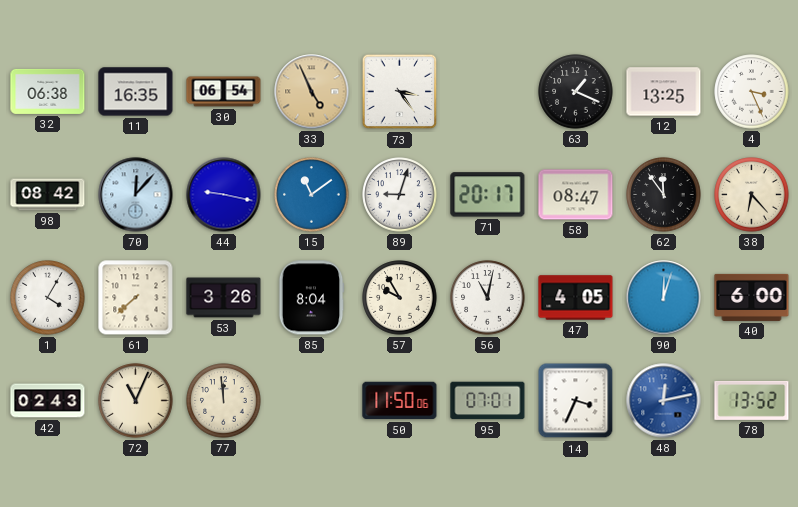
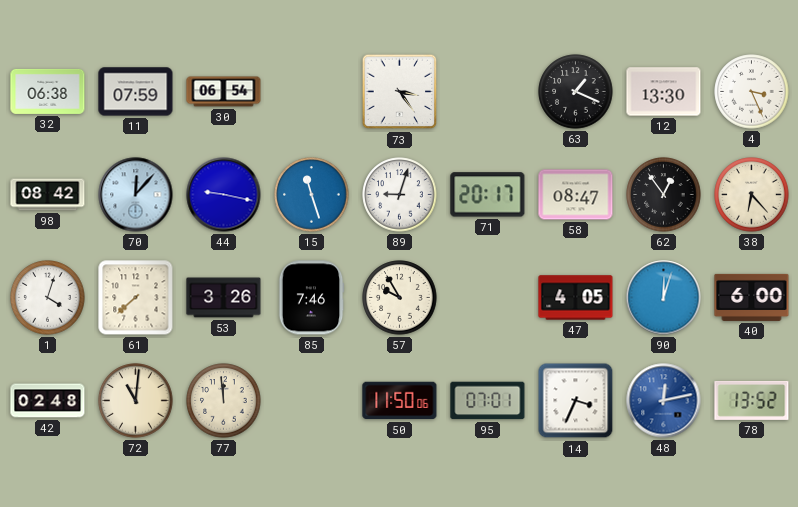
11: 16:35 -> 07:59 (136, 92)
33: 4:56 -> none (312, 92)
12: 13:25 -> 13:30 (664, 92)
15: 11:09 -> 11:27 (312, 195)
62: 11:54 -> 12:54 (664, 195)
1: 4:05 -> 4:03 (48, 298)
85: 8:04 -> 7:46 (311, 298)
56: 11:02 -> none (488, 298)
42: 02:43 -> 02:48 (48, 401)
72: 11:04 -> 11:01 (136, 401)
